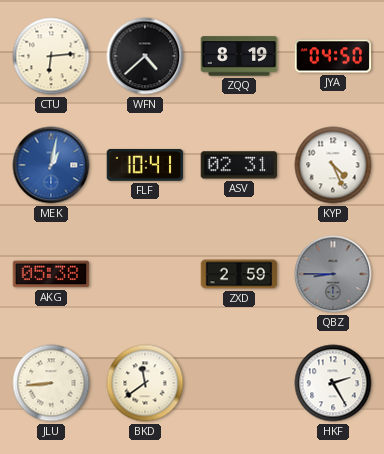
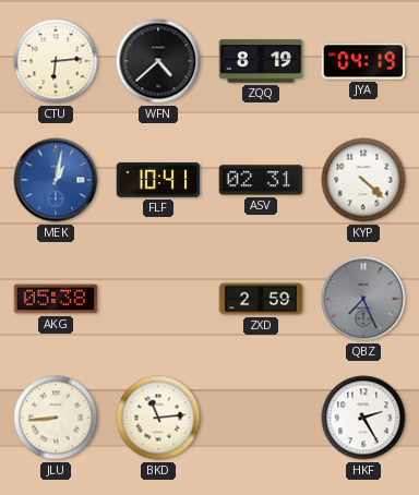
JYA: 04:50 -> 04:19 (363, 61)
KYP: 4:26 -> 4:22 (363, 180)
QBZ: 8:45 -> 7:26 (363, 299)
BKD: 11:39 -> 11:14 (158, 418)
